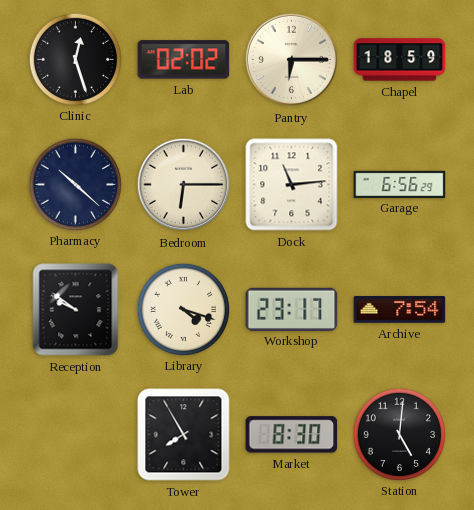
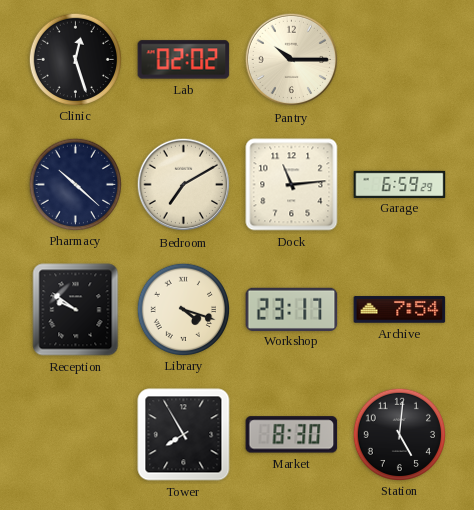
Pantry: 6:15 -> 10:15 (292, 60)
Chapel: 18:59 -> none (400, 60)
Bedroom: 6:15 -> 7:10 (184, 185)
Garage: 6:56 -> 6:59 (400, 184)
